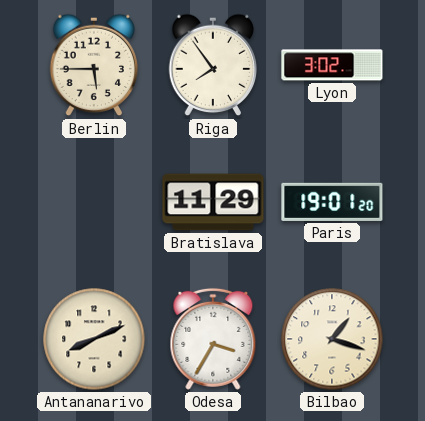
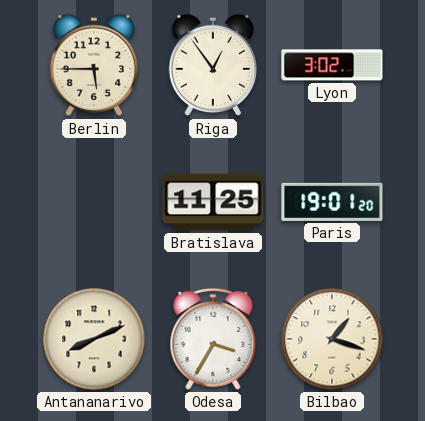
Riga: 7:54 -> 12:54 (213, 65)
Bratislava: 11:29 -> 11:25 (213, 202)
